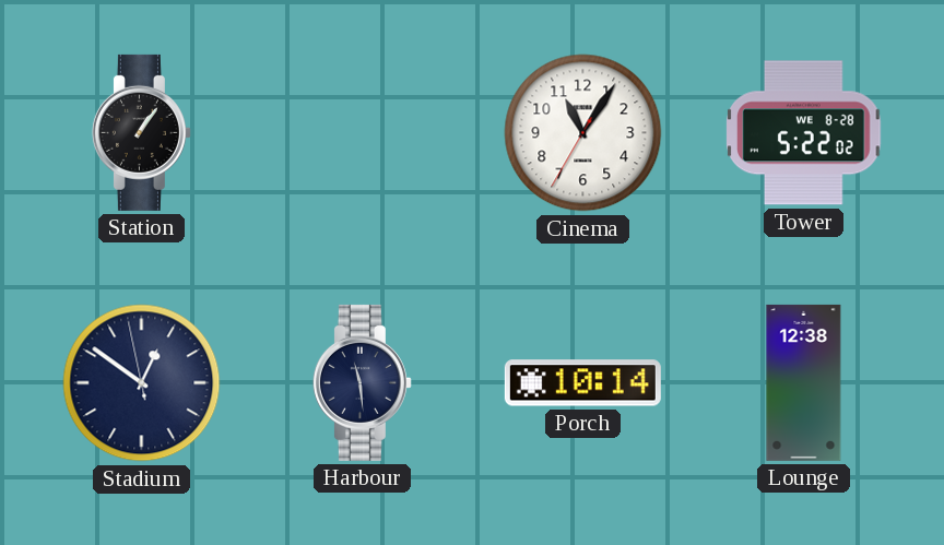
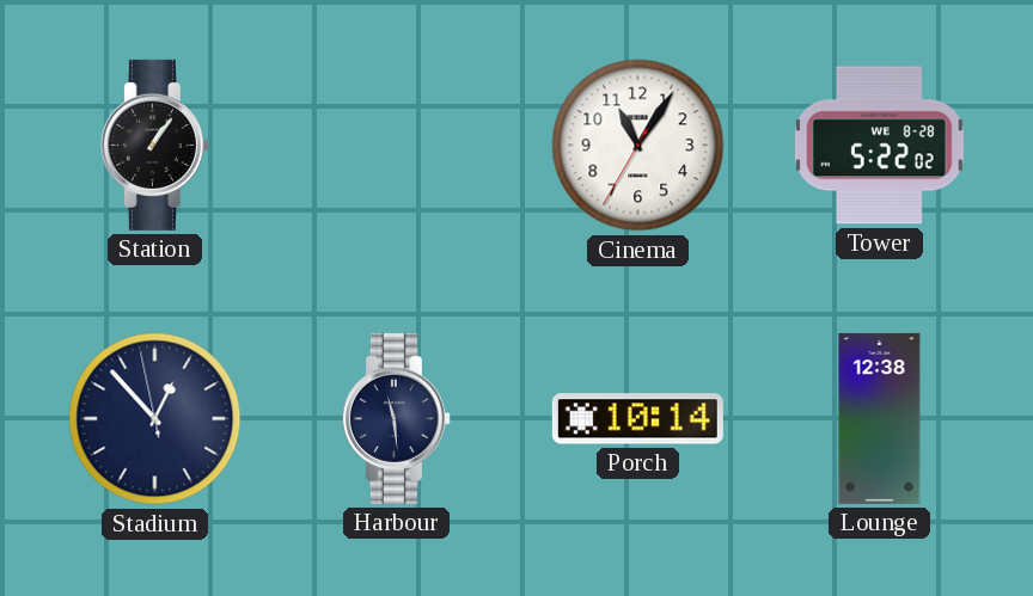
Stadium: 12:50 -> 12:52 (155, 419)
